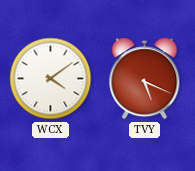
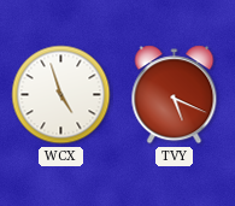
WCX: 4:09 -> 4:57 (61, 95)
